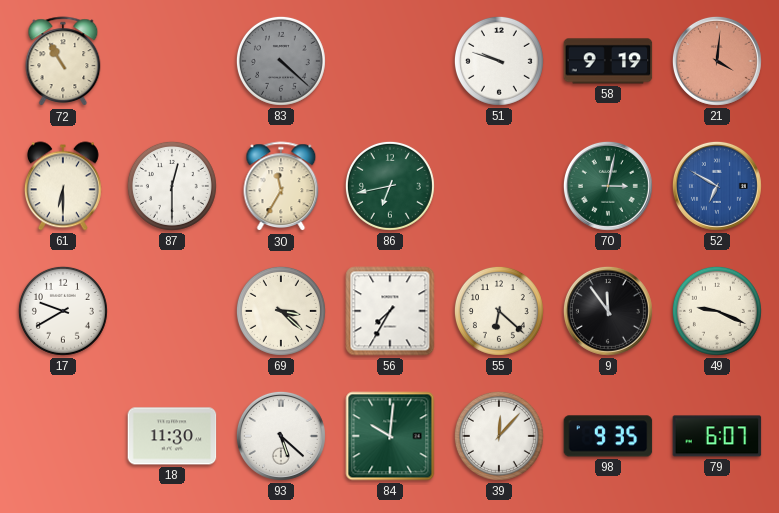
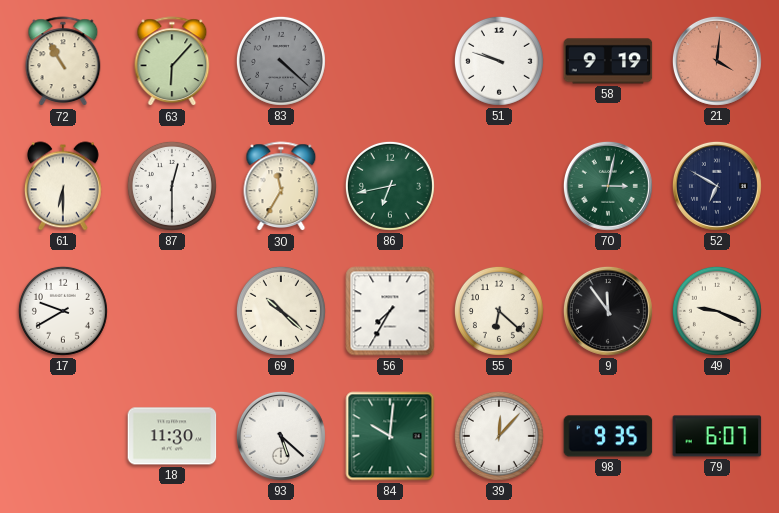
63: none -> 6:07 (172, 62)
52 dial: blue -> navy (717, 186)
69: 3:22 -> 10:22 (281, 311)
